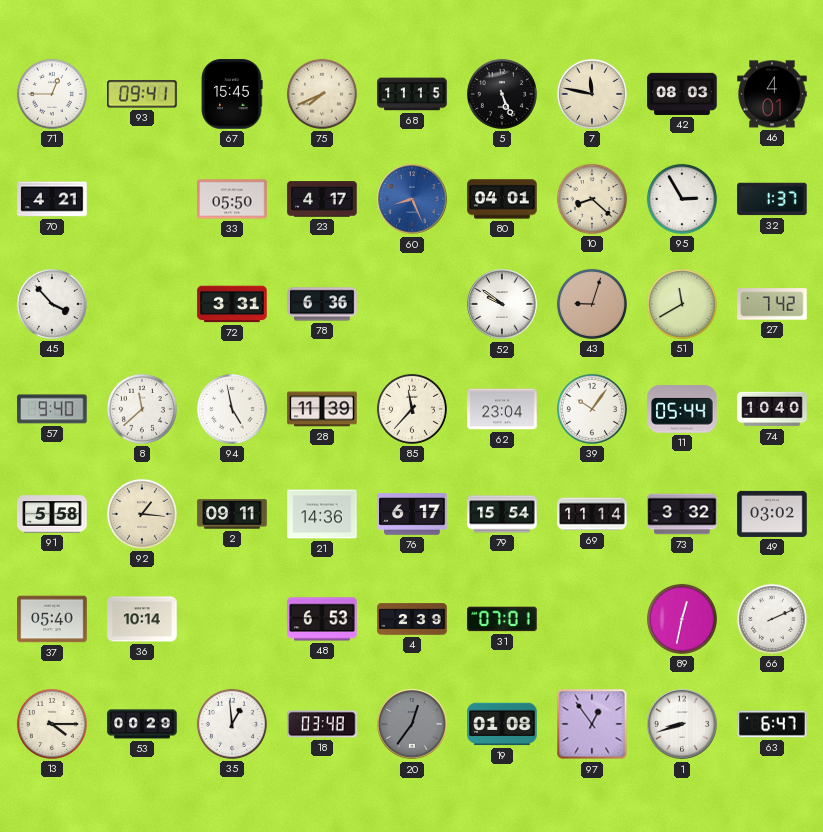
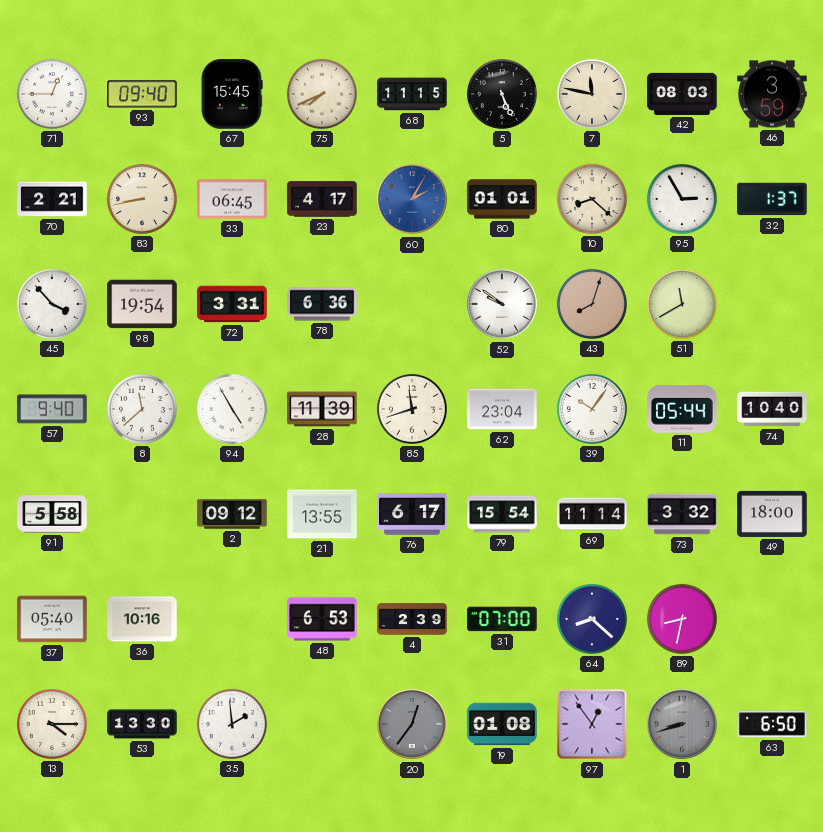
93: 09:41 -> 09:40 (142, 94)
46: 4:01 -> 3:59 (772, 94)
70: 4:21 -> 2:21 (52, 199)
83: none -> 8:43 (142, 199)
33: 05:50 -> 06:45 (232, 199)
60: 8:26 -> 2:05 (412, 199)
80: 04:01 -> 01:01 (502, 199)
98: none -> 19:54 (142, 304)
43: 9:03 -> 8:03 (592, 304)
27: 7:42 -> none (772, 304)
94: 4:58 -> 4:55 (232, 409)
85: 11:37 -> 11:42 (412, 409)
92: 1:16 -> none (142, 514)
2: 09:11 -> 09:12 (232, 514)
21: 14:36 -> 13:55 (322, 514)
49: 03:02 -> 18:00 (772, 514)
36: 10:14 -> 10:16 (142, 619)
31: 07:01 -> 07:00 (502, 619)
64: none -> 8:22 (592, 619)
89: 12:32 -> 8:32 (682, 619)
66: 2:11 -> none (772, 619)
53: 00:29 -> 13:30 (142, 724)
35: 12:59 -> 1:59 (232, 724)
18: 03:48 -> none (322, 724)
1 dial: white -> grey (682, 724)
63: 6:47 -> 6:50 (772, 724)
